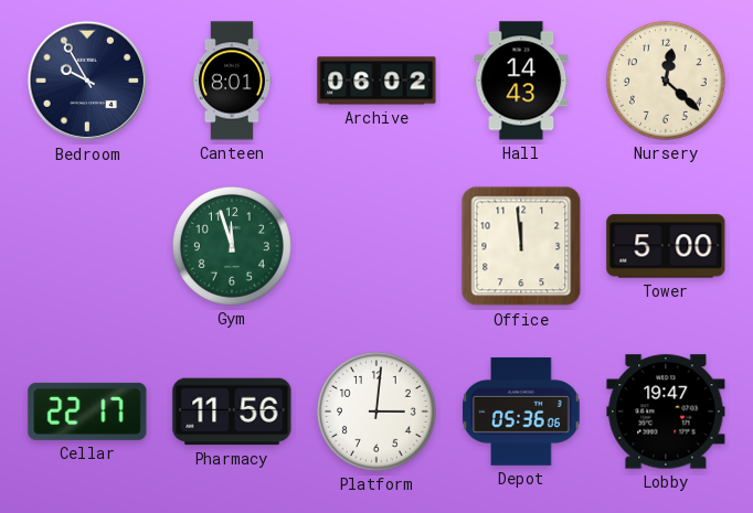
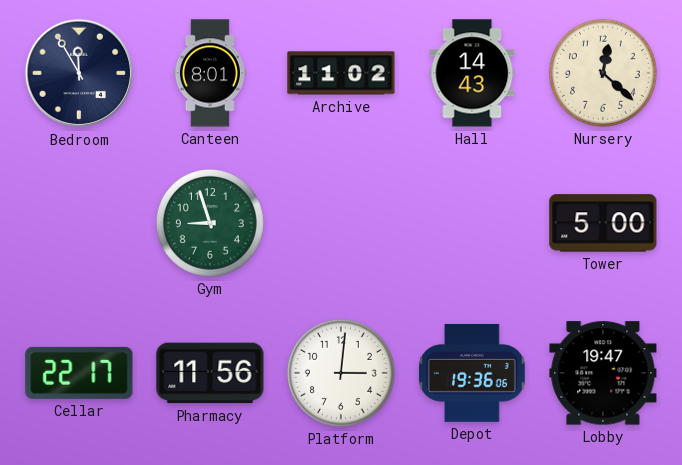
Bedroom: 9:55 -> 11:55 (79, 73)
Archive: 06:02 -> 11:02 (341, 73)
Gym: 11:57 -> 8:57 (210, 223)
Office: 11:59 -> none (521, 246)
Depot: 05:36 -> 19:36 (472, 373)
